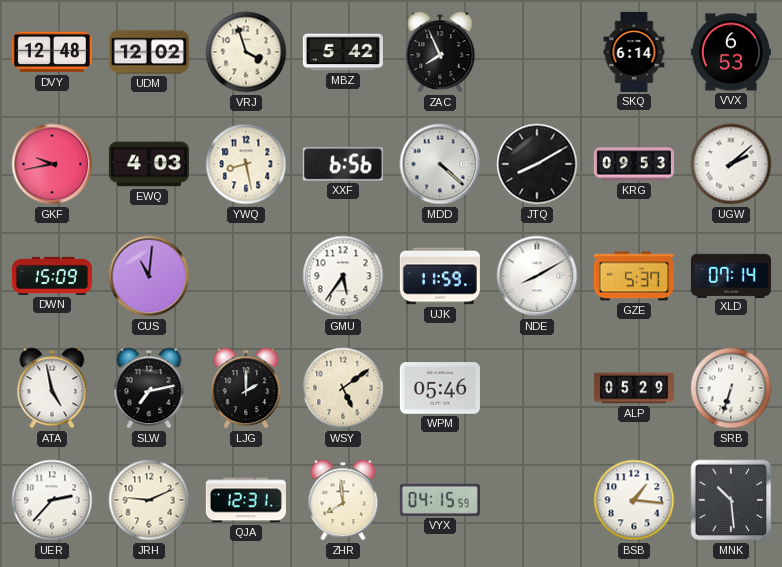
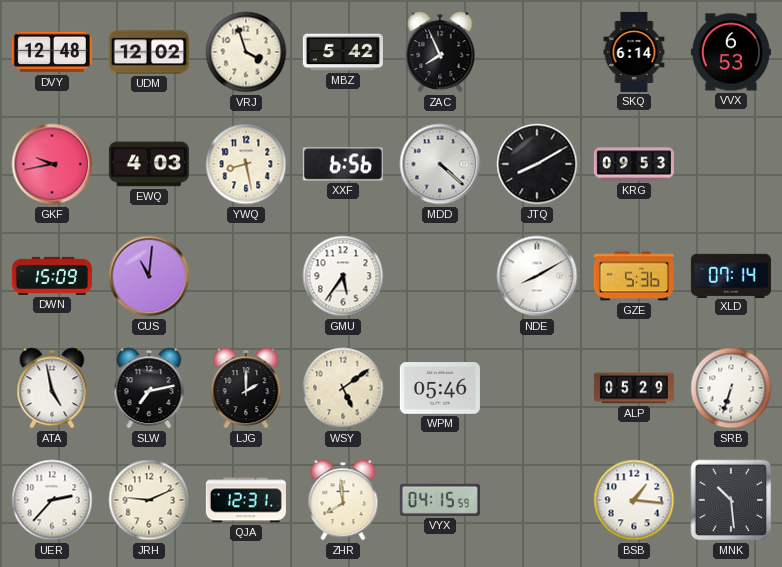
UGW: 2:08 -> none (731, 164)
UJK: 11:59 -> none (440, 276)
GZE: 5:37 -> 5:36 (634, 276)
